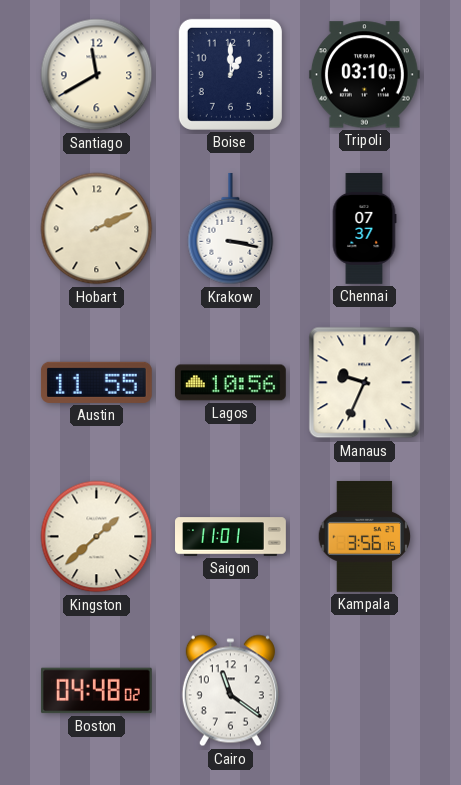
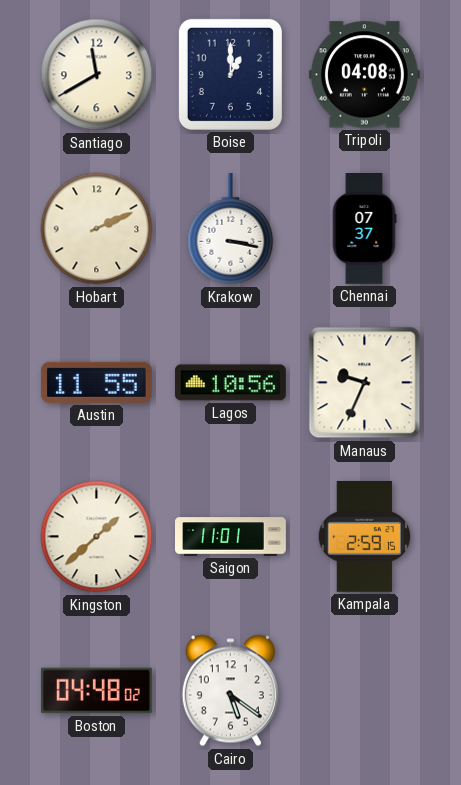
Tripoli: 03:10 -> 04:08 (364, 75)
Kampala: 3:56 -> 2:59 (365, 536)
Cairo: 11:21 -> 5:21 (230, 691)
